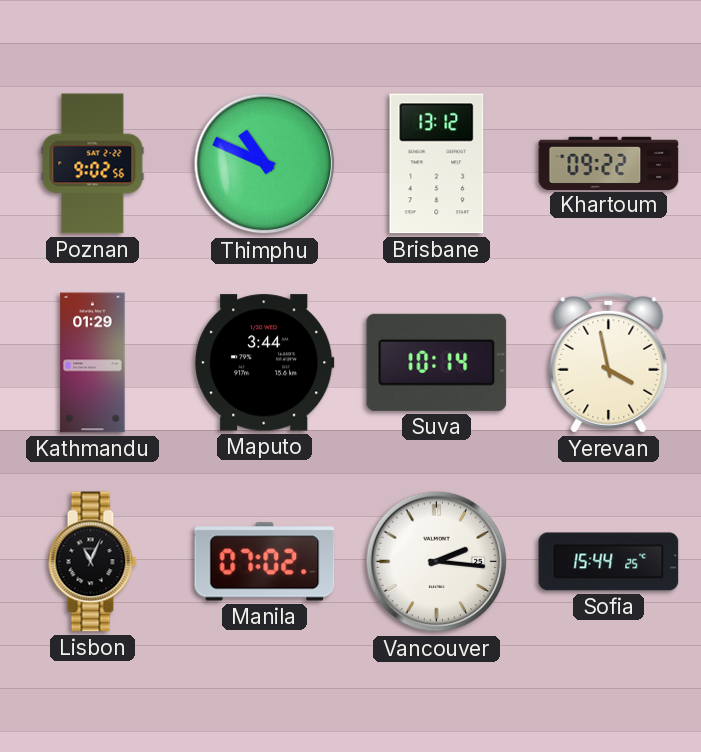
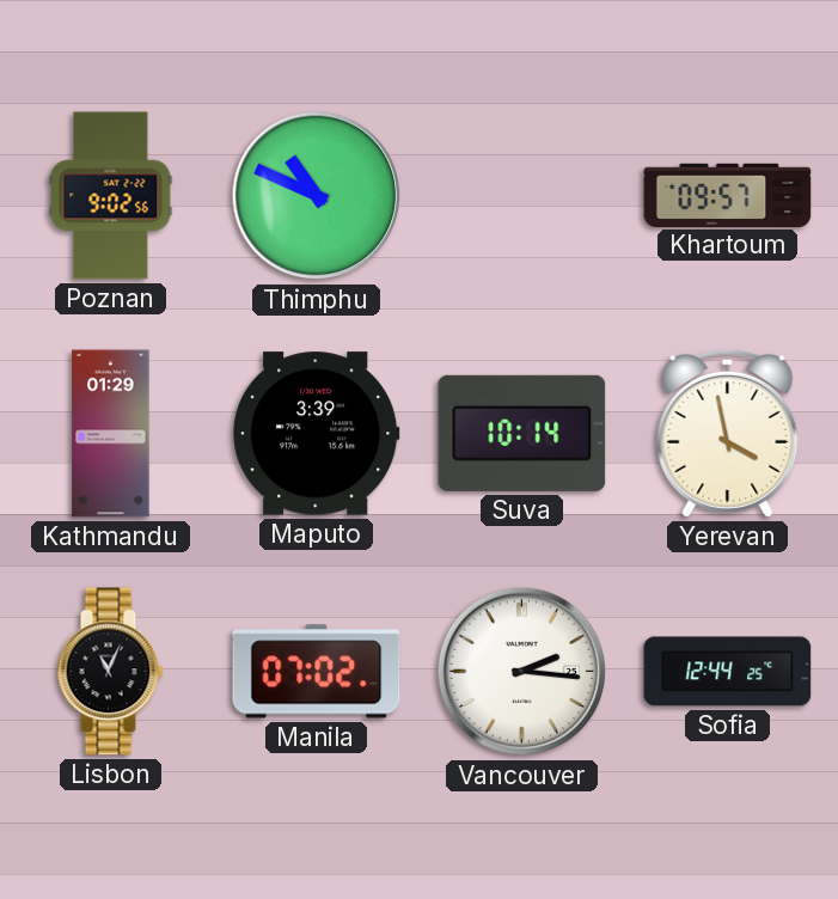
Brisbane: 13:12 -> none (437, 164)
Khartoum: 09:22 -> 09:57 (728, 195)
Maputo: 3:44 -> 3:39 (317, 434)
Sofia: 15:44 -> 12:44 (728, 672)
